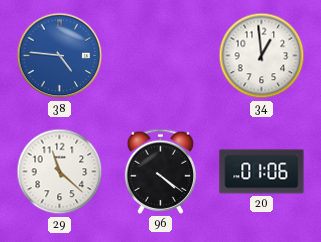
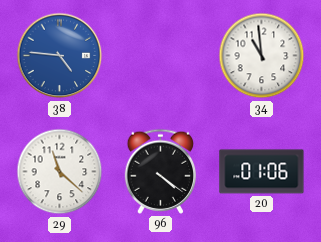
34: 12:59 -> 10:59 (262, 56)
